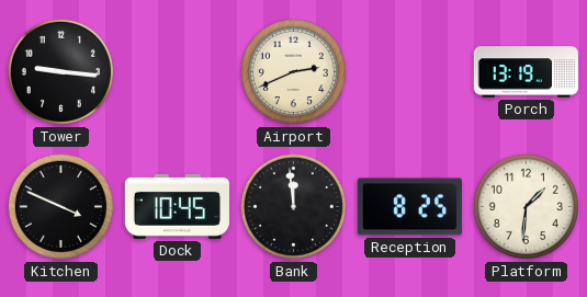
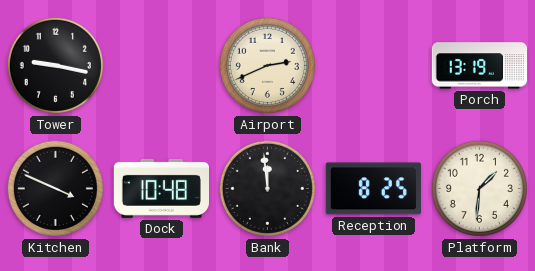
Tower: 9:16 -> 9:17 (55, 65)
Dock: 10:45 -> 10:48 (161, 188)
